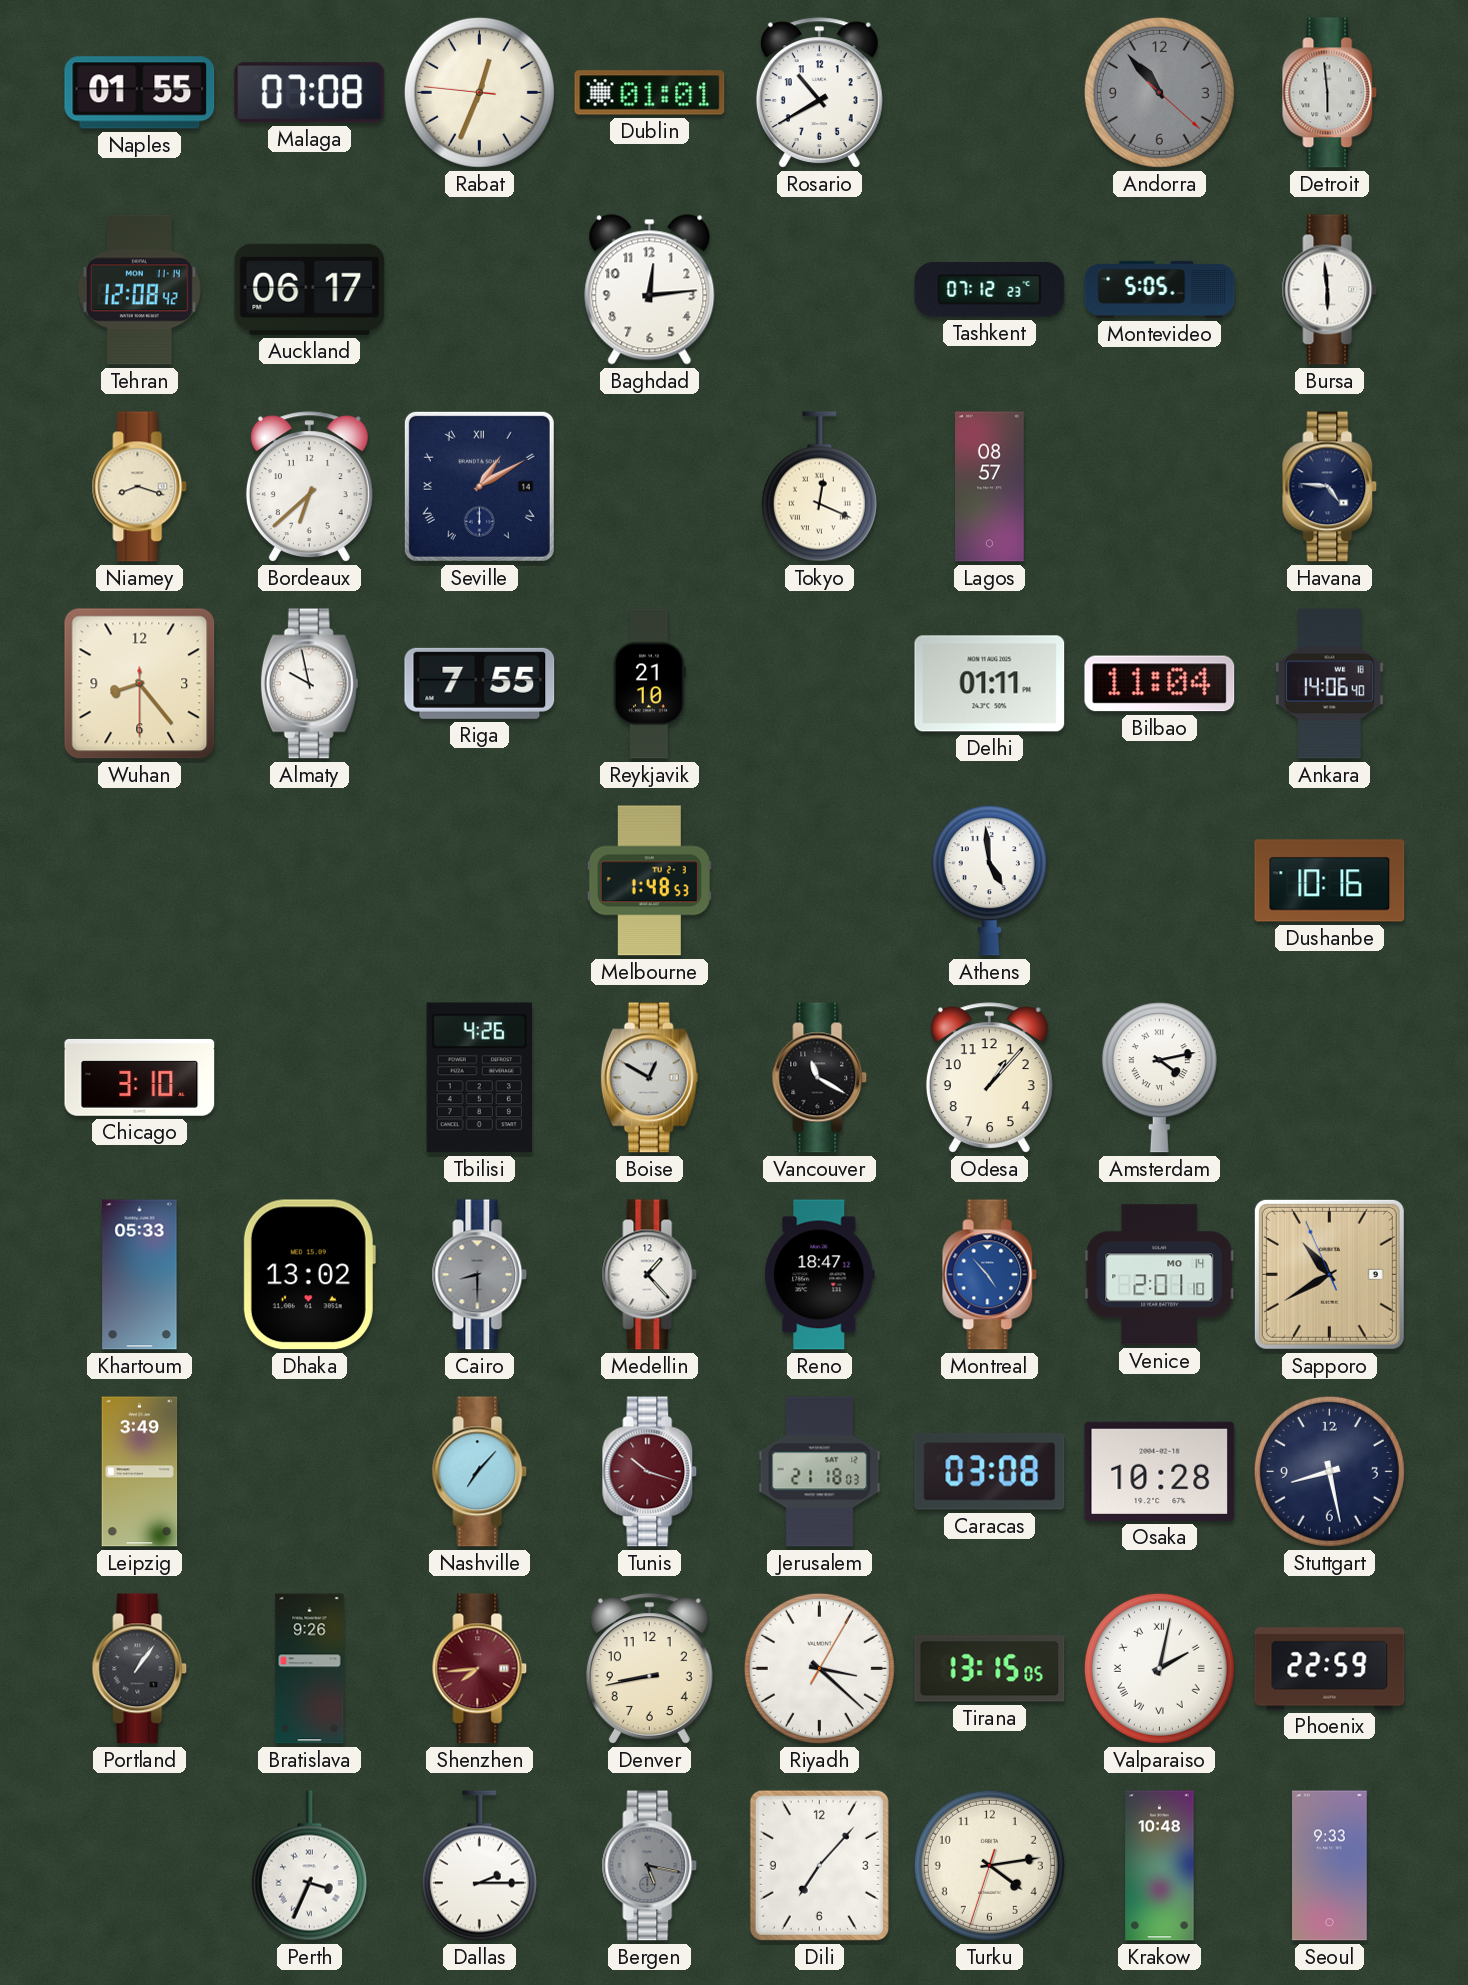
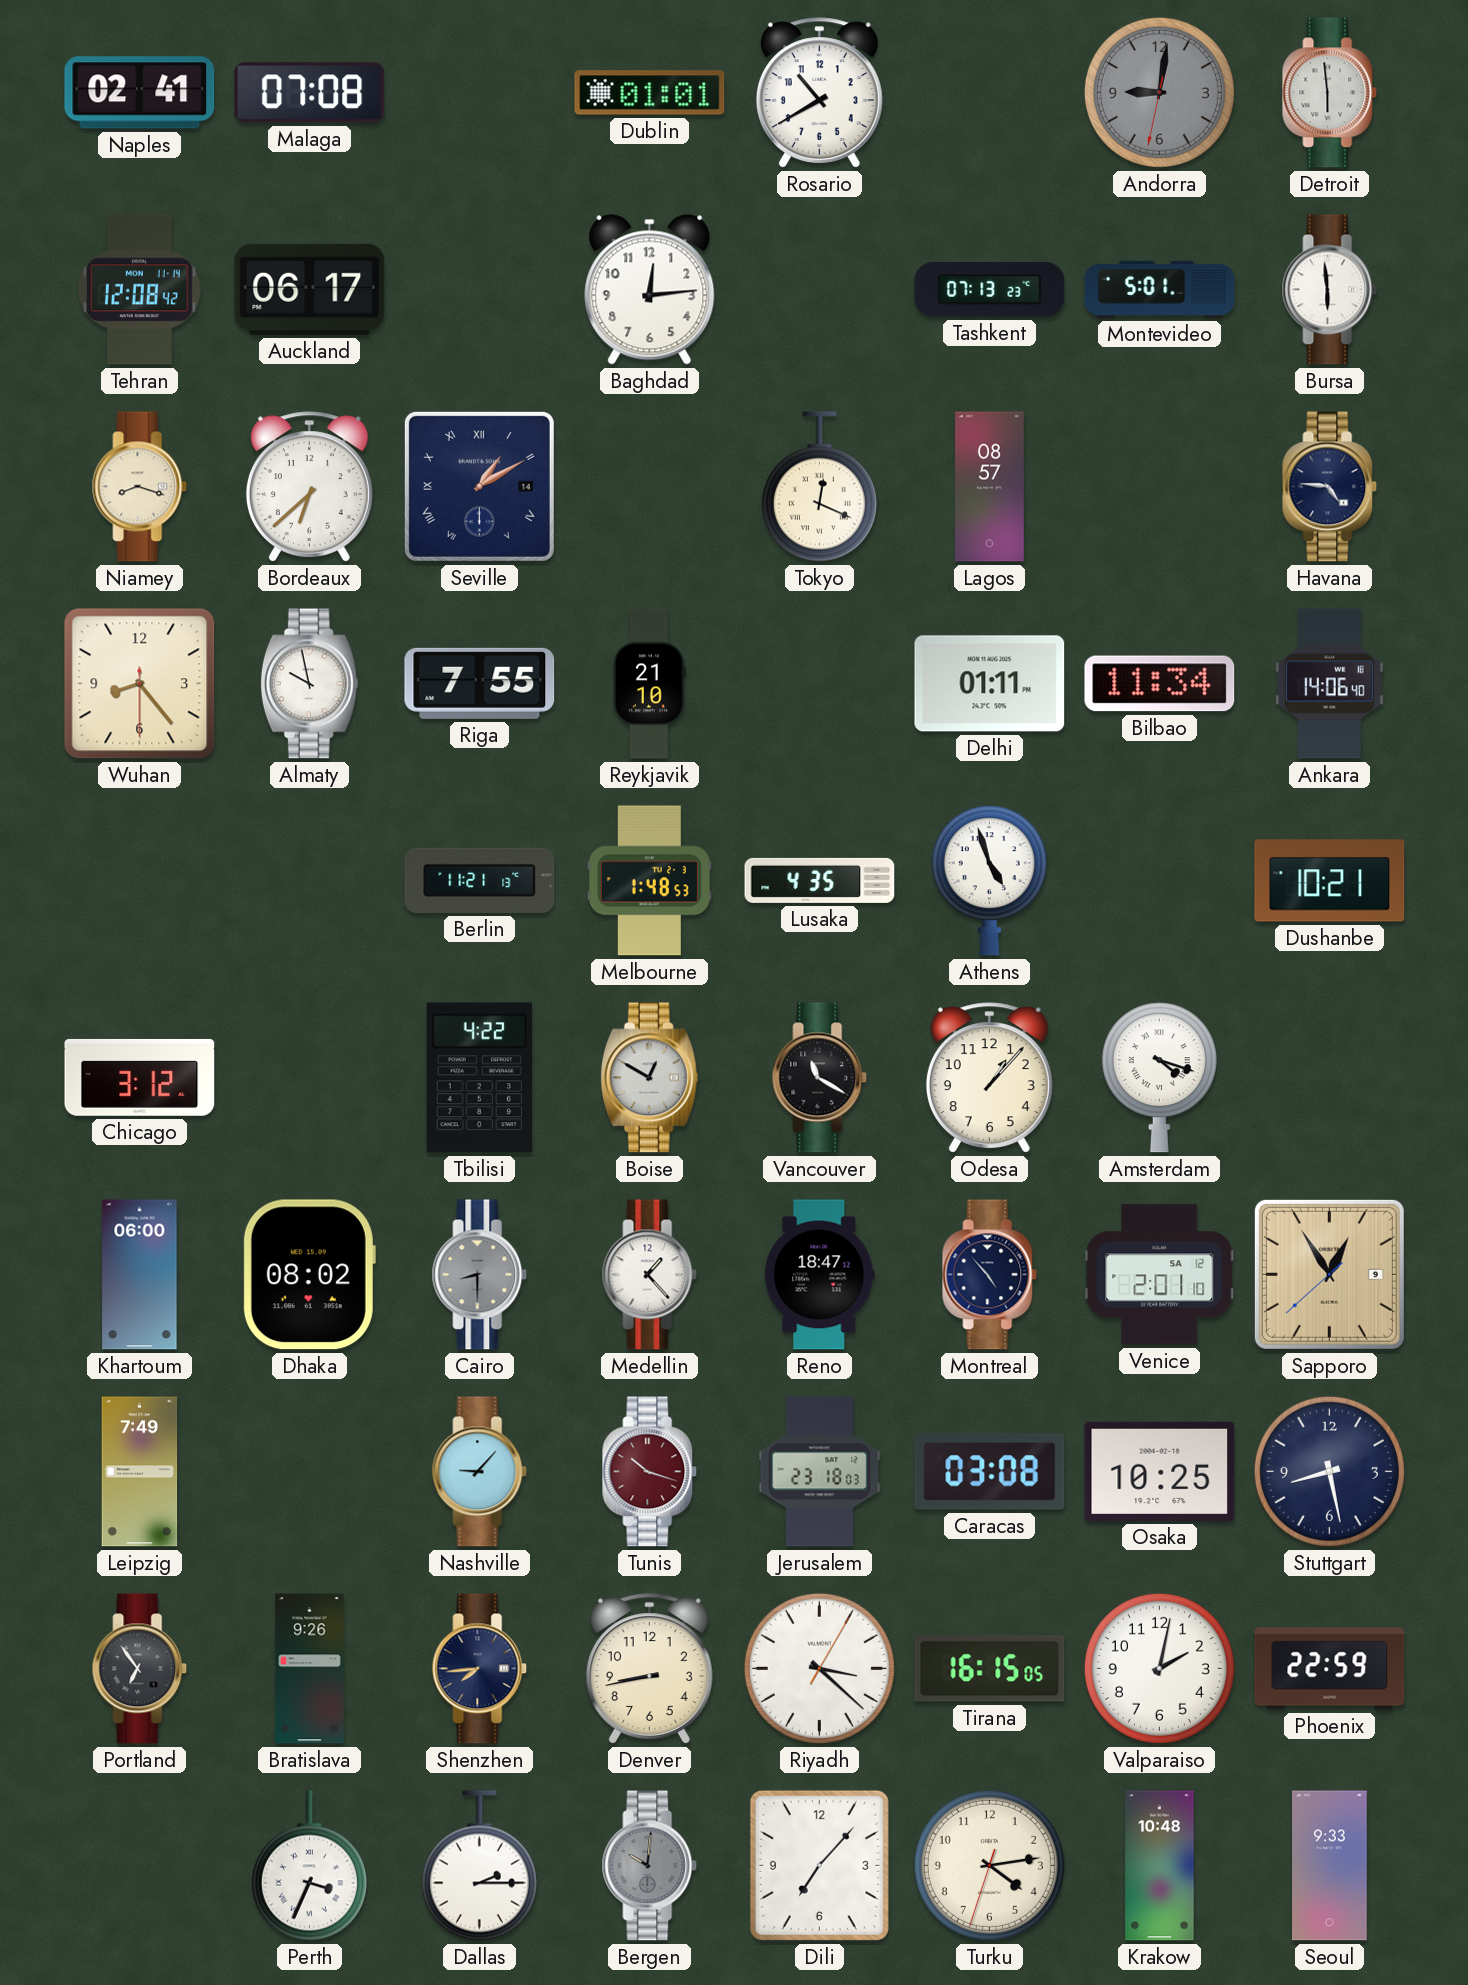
Naples: 01:55 -> 02:41 (140, 93)
Rabat: 12:33 -> none (479, 92)
Andorra: 10:53 -> 9:01 (1159, 92)
Tashkent: 07:12 -> 07:13 (990, 290)
Montevideo: 5:05 -> 5:01 (1160, 289)
Bilbao: 11:04 -> 11:34 (1160, 684)
Berlin: none -> 11:21 (480, 880)
Lusaka: none -> 4:35 (820, 880)
Athens: 4:59 -> 4:57 (989, 881)
Dushanbe: 10:16 -> 10:21 (1330, 881)
Chicago: 3:10 -> 3:12 (140, 1077)
Tbilisi: 4:26 -> 4:22 (479, 1078)
Amsterdam: 4:13 -> 4:18 (1159, 1078)
Khartoum: 05:33 -> 06:00 (140, 1275)
Dhaka: 13:02 -> 08:02 (309, 1275)
Montreal dial: blue -> navy (990, 1275)
Venice date: MO 14 -> SA 12 (1160, 1275)
Sapporo: 10:39 -> 12:54 (1329, 1274)
Leipzig: 3:49 -> 7:49 (140, 1472)
Nashville: 7:07 -> 9:07 (480, 1472)
Jerusalem: 21:18 -> 23:18 (820, 1472)
Osaka: 10:28 -> 10:25 (1160, 1471)
Portland: 1:06 -> 6:54 (140, 1669)
Shenzhen dial: burgundy -> navy (480, 1669)
Tirana: 13:15 -> 16:15 (990, 1669)
Valparaiso numerals: Roman -> Arabic (1159, 1668)
Bergen: 5:17 -> 10:01 (650, 1866)
